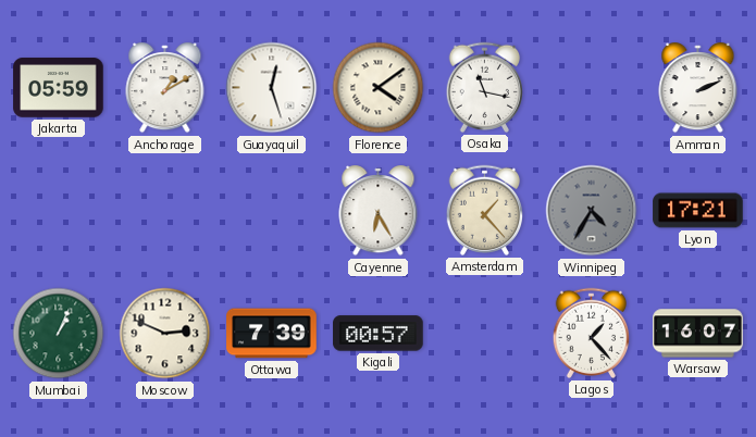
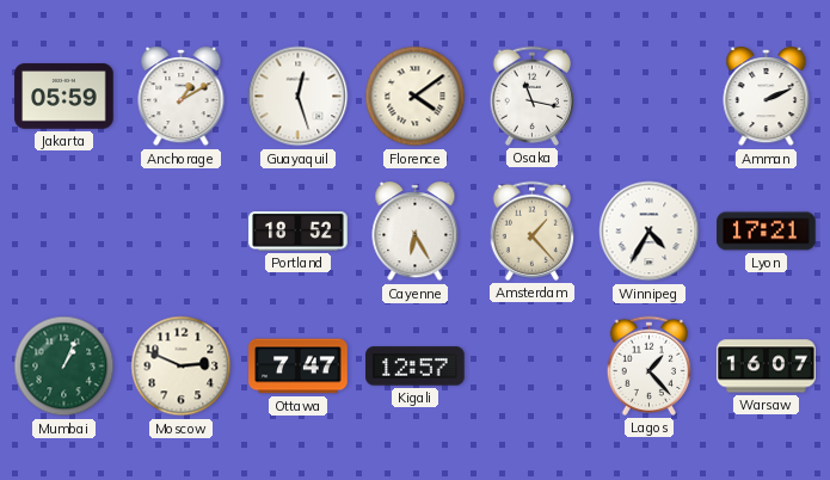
Portland: none -> 18:52 (299, 232)
Winnipeg dial: grey -> white (650, 232)
Ottawa: 7:39 -> 7:47 (299, 367)
Kigali: 00:57 -> 12:57 (416, 367)
